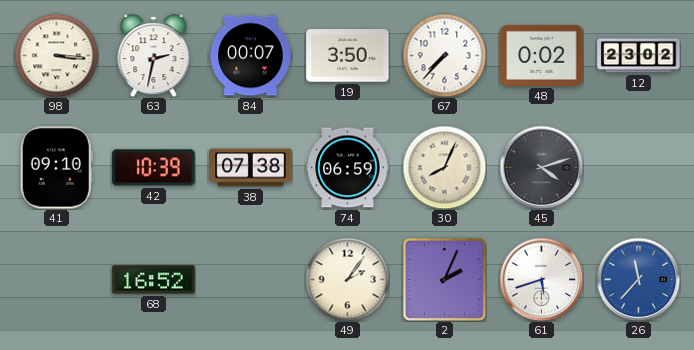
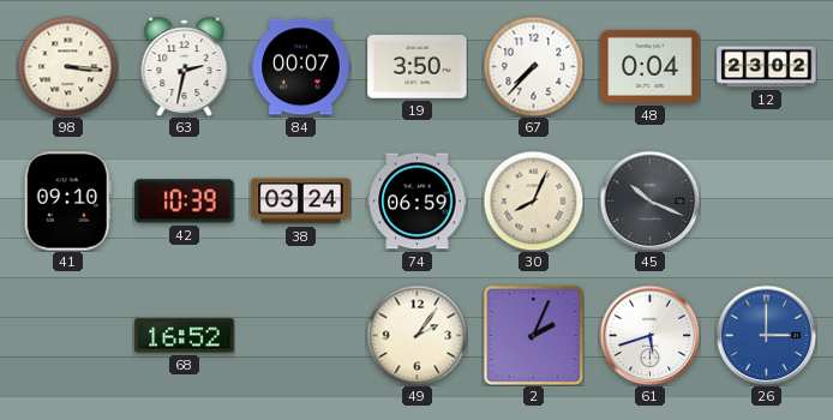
48: 0:02 -> 0:04 (651, 66)
38: 07:38 -> 03:24 (301, 202)
45: 4:12 -> 10:19 (649, 200)
26: 11:37 -> 3:00 (766, 335)
